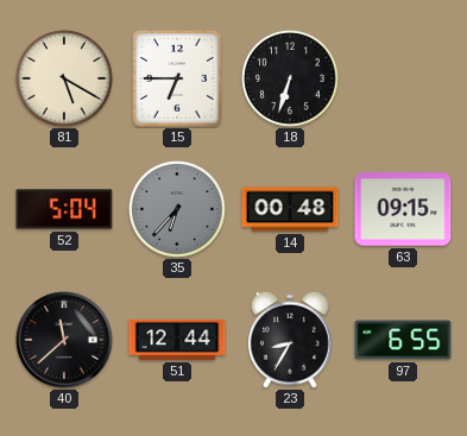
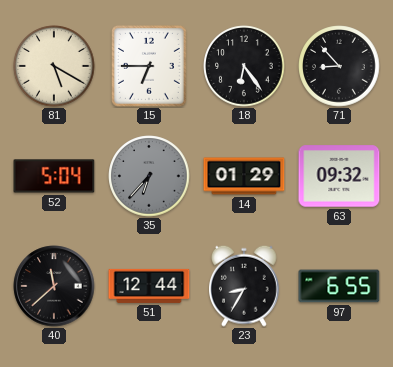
18: 6:33 -> 6:24 (244, 66)
71: none -> 8:53 (339, 66)
14: 00:48 -> 01:29 (244, 176)
63: 09:15 -> 09:32 (339, 176)
